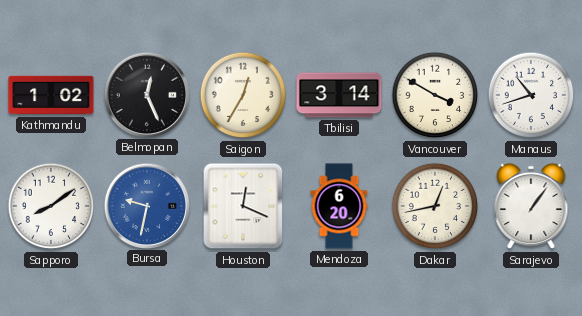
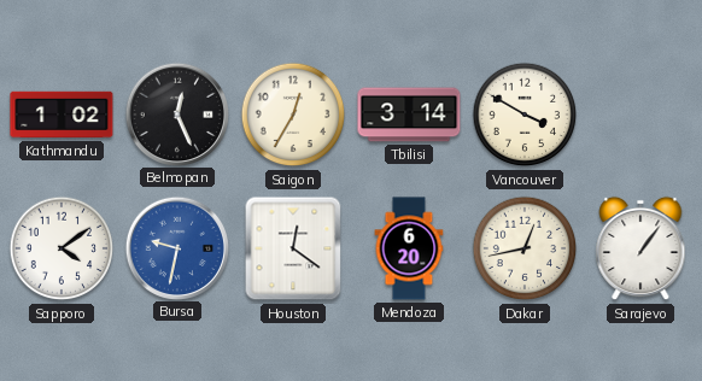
Manaus: 10:42 -> none (531, 95)
Sapporo: 8:09 -> 4:09 (62, 248)
Houston: 12:19 -> 12:21 (293, 248)
